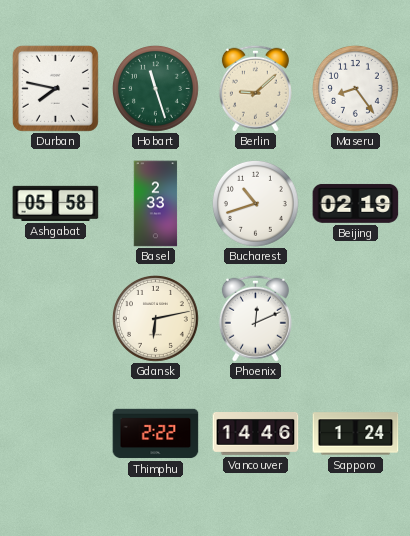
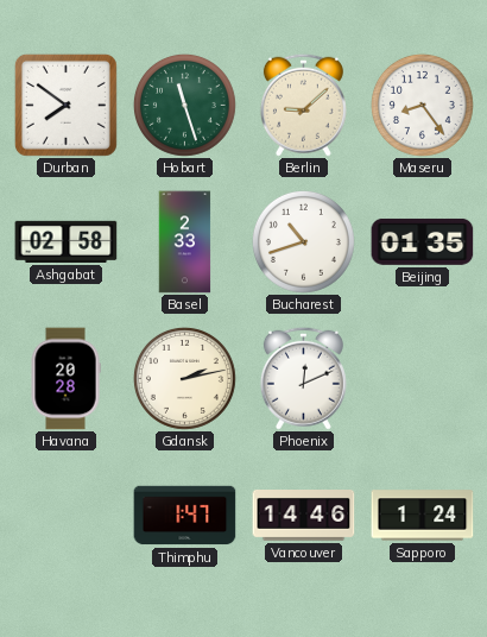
Durban: 7:47 -> 7:51 (65, 105)
Ashgabat: 05:58 -> 02:58 (67, 241)
Beijing: 02:19 -> 01:35 (423, 241)
Havana: none -> 20:28 (65, 379)
Gdansk: 6:13 -> 2:13 (184, 378)
Thimphu: 2:22 -> 1:47 (185, 516)
